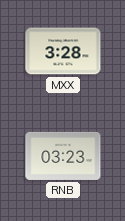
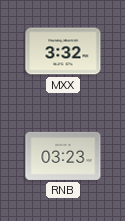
MXX: 3:28 -> 3:32 (63, 51)
